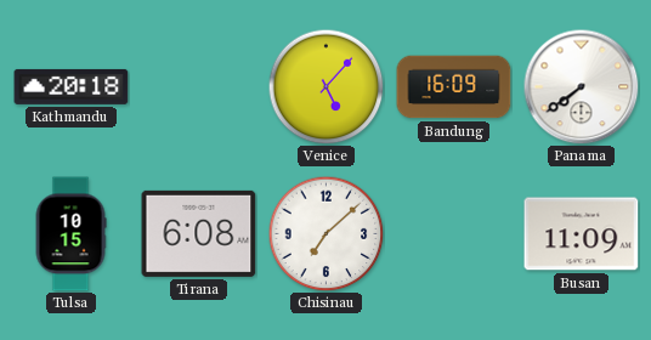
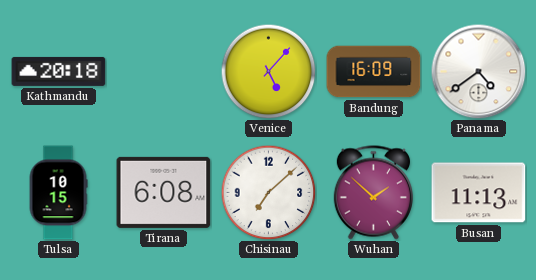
Panama: 7:39 -> 4:39 (478, 71)
Wuhan: none -> 1:52 (373, 193)
Busan: 11:09 -> 11:13 (479, 193)
